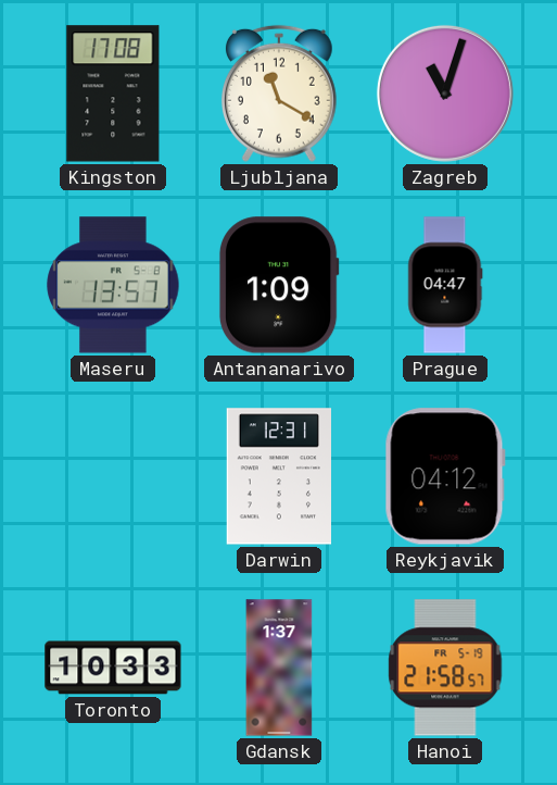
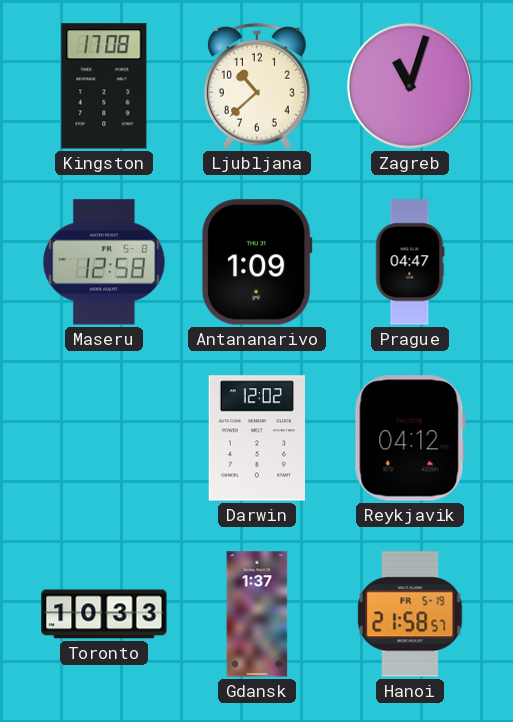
Ljubljana: 11:20 -> 10:38 (257, 86)
Maseru: 13:57 -> 12:58 (104, 262)
Darwin: 12:31 -> 12:02 (256, 438)
